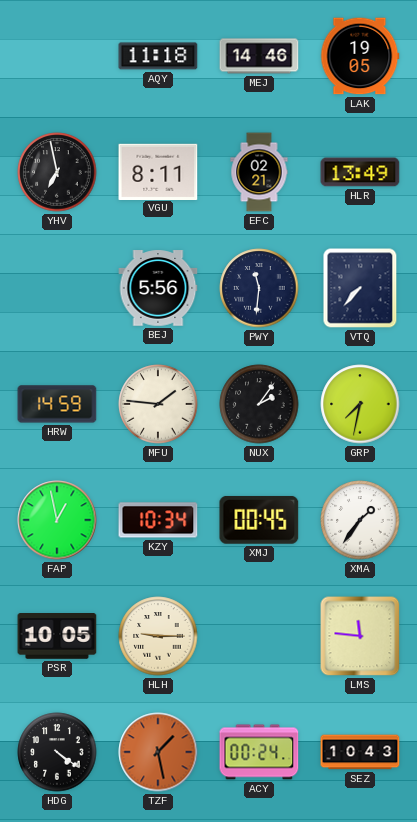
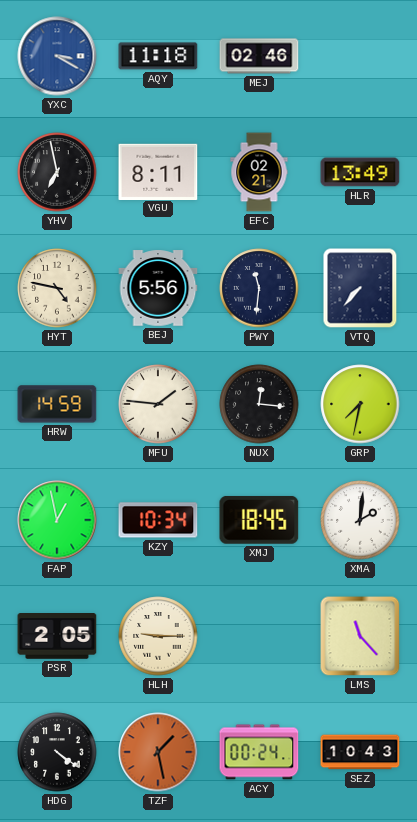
YXC: none -> 3:20 (57, 56)
MEJ: 14:46 -> 02:46 (259, 56)
LAK: 19:05 -> none (360, 56)
HYT: none -> 4:47 (57, 288)
NUX: 2:06 -> 12:16 (259, 404)
XMJ: 00:45 -> 18:45 (259, 520)
XMA: 1:36 -> 2:01 (360, 520)
PSR: 10:05 -> 2:05 (57, 637)
LMS: 11:46 -> 11:23 (360, 636)
